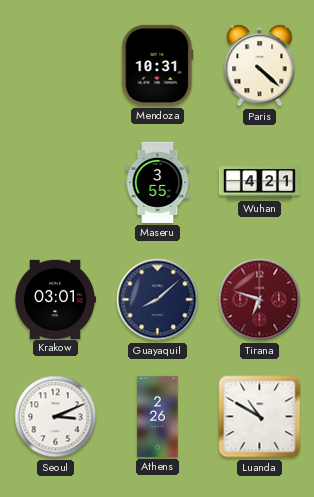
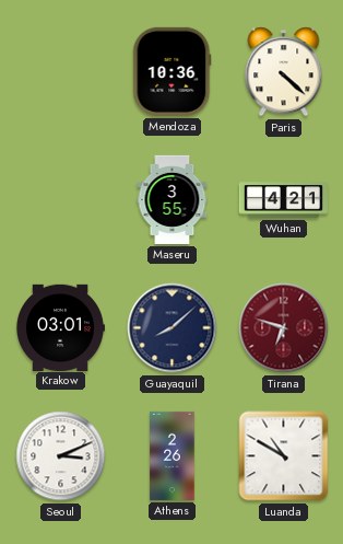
Mendoza: 10:31 -> 10:36 (173, 71)
